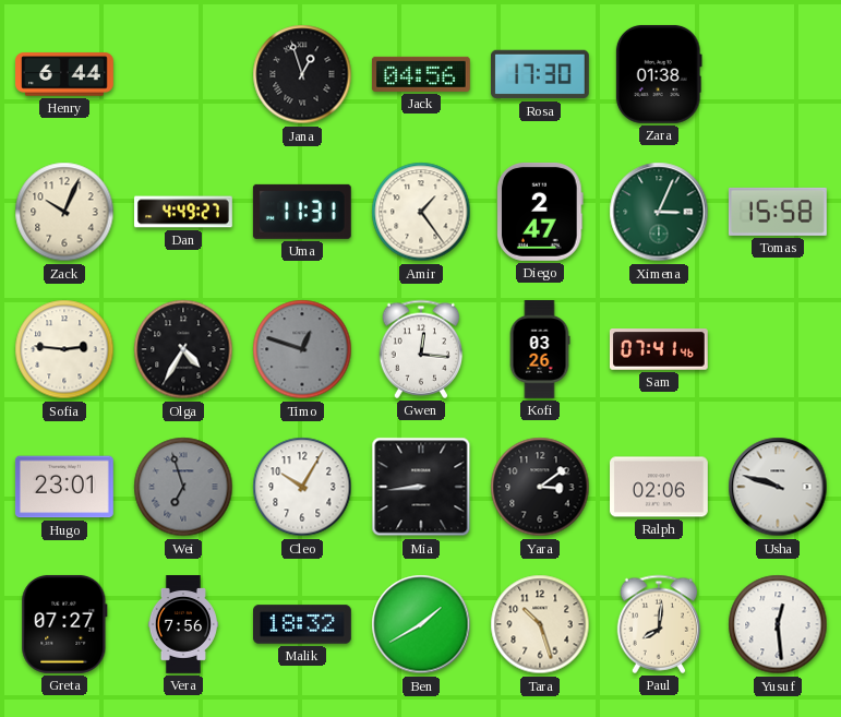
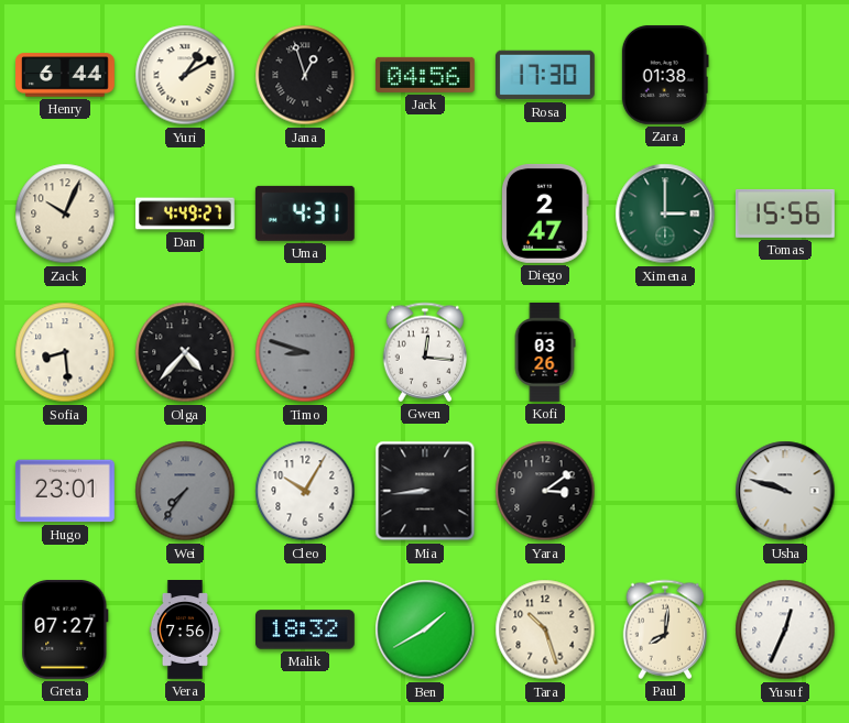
Yuri: none -> 1:10 (185, 75)
Uma: 11:31 -> 4:31 (305, 213)
Amir: 1:24 -> none (421, 212)
Ximena: 3:04 -> 3:00 (665, 213)
Tomas: 15:58 -> 15:56 (785, 213)
Sofia: 2:46 -> 8:29 (65, 352)
Olga: 4:35 -> 4:37 (185, 352)
Timo: 12:48 -> 8:48 (305, 352)
Sam: 07:41 -> none (659, 349)
Wei: 6:57 -> 7:36 (185, 491)
Ralph: 02:06 -> none (660, 487)
Yusuf: 12:29 -> 12:34 (785, 629)
